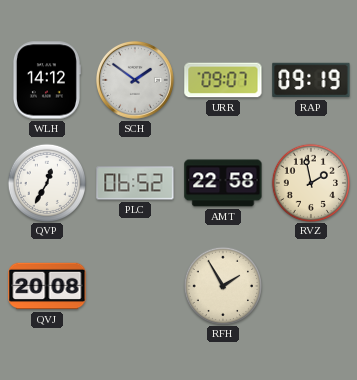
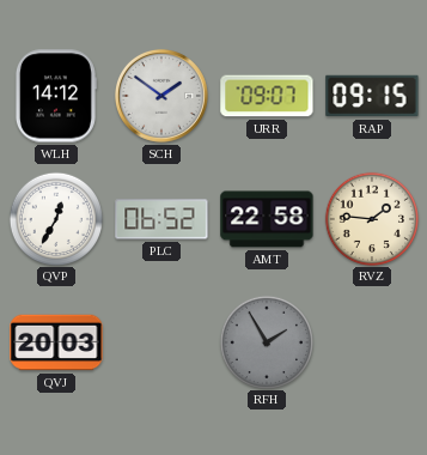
RAP: 09:19 -> 09:15 (372, 96)
RVZ: 1:58 -> 1:46 (371, 218)
QVJ: 20:08 -> 20:03 (56, 342)
RFH dial: cream -> grey (266, 341)
